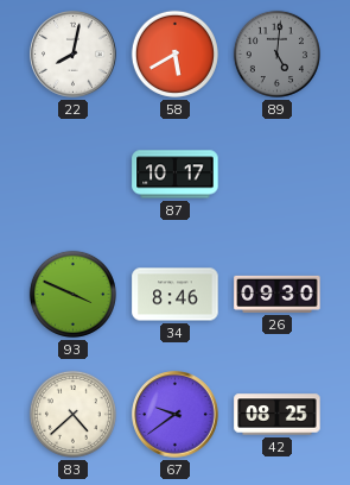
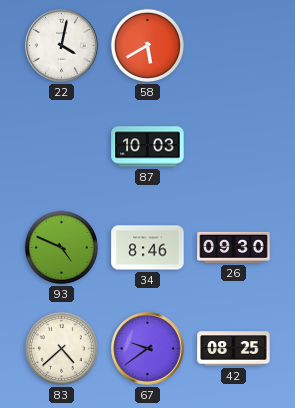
22: 8:02 -> 4:02 (62, 46)
89: 5:01 -> none (276, 53)
87: 10:17 -> 10:03 (148, 147)
93: 3:49 -> 4:49 (61, 247)
